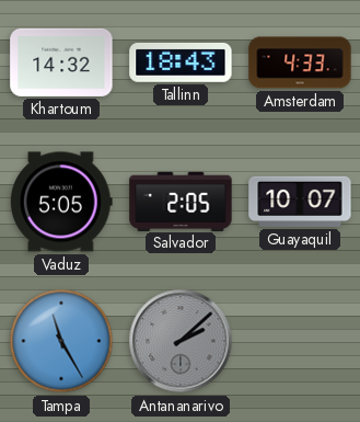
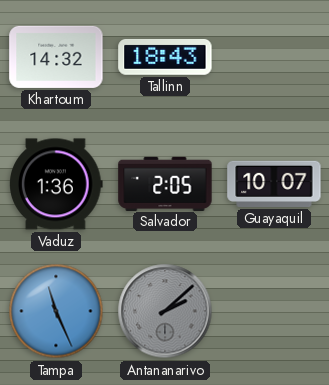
Amsterdam: 4:33 -> none (300, 62)
Vaduz: 5:05 -> 1:36 (57, 184)
Tampa: 11:25 -> 11:26 (56, 311)
